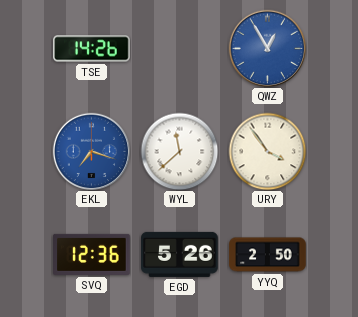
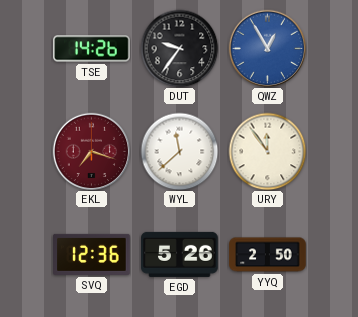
DUT: none -> 9:36 (179, 48)
EKL dial: blue -> burgundy (91, 151)
URY: 3:54 -> 11:54 (267, 151)
